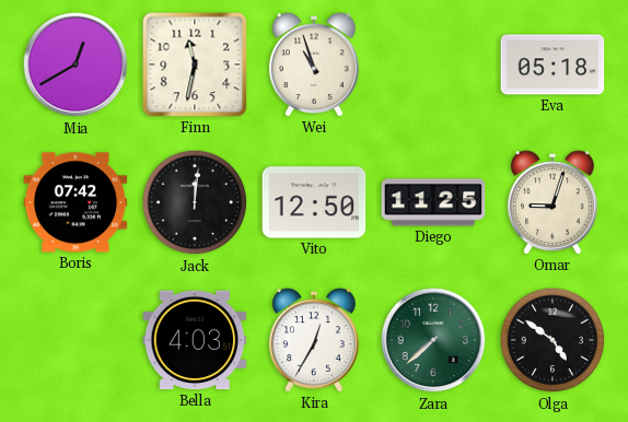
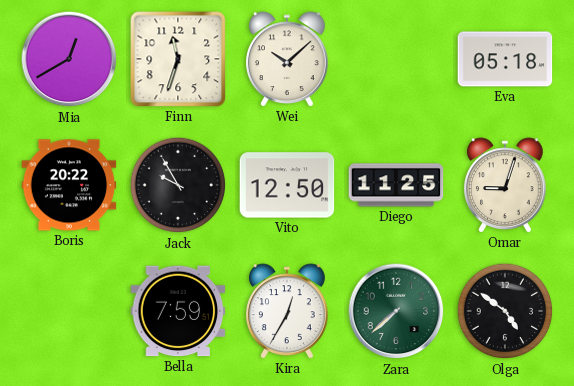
Finn: 11:32 -> 11:33 (178, 59)
Wei: 10:57 -> 10:08 (288, 59)
Boris: 07:42 -> 20:22 (69, 185)
Jack: 12:01 -> 9:55 (178, 185)
Bella: 4:03 -> 7:59 (178, 311)
